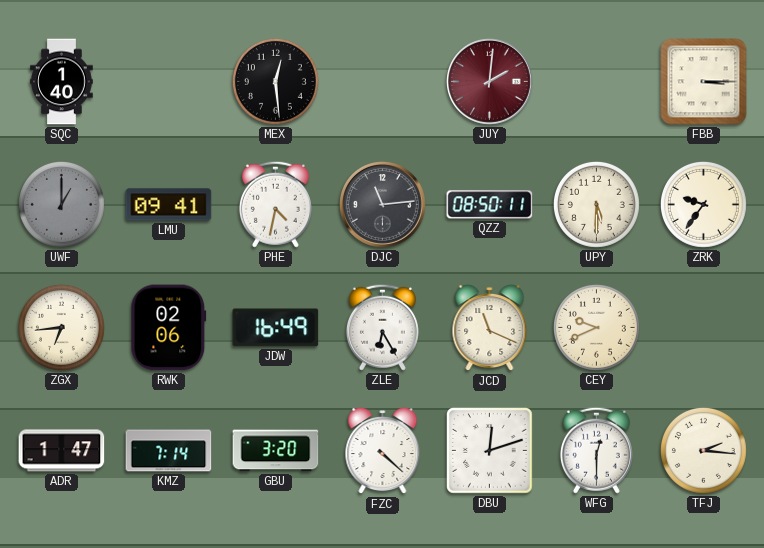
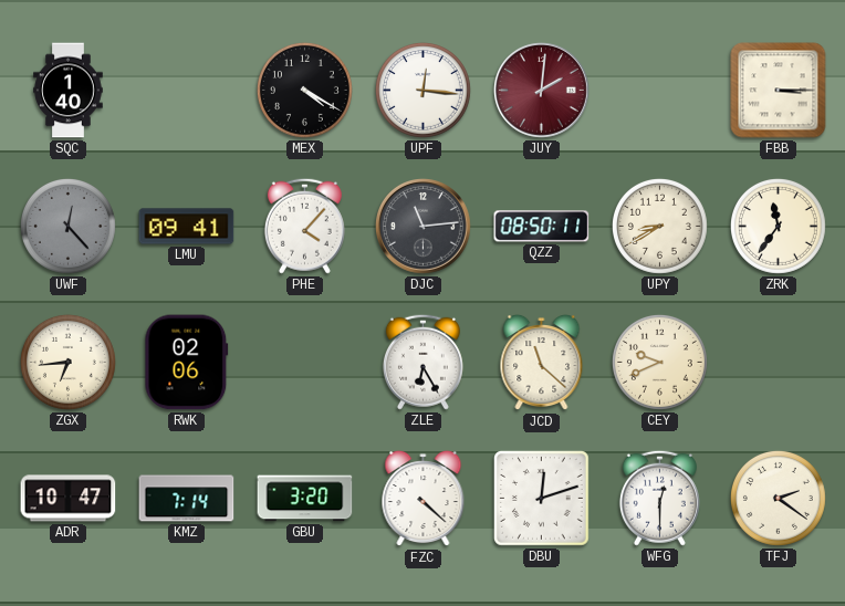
MEX: 12:29 -> 4:20 (304, 90)
UPF: none -> 12:16 (422, 90)
UWF: 1:00 -> 12:23 (67, 226)
PHE: 4:32 -> 4:07 (304, 226)
UPY: 5:30 -> 8:40 (659, 226)
ZRK: 9:36 -> 11:36 (778, 226)
JDW: 16:49 -> none (276, 328)
JCD: 11:19 -> 11:22 (542, 363)
ADR: 1:47 -> 10:47 (69, 499)
TFJ: 2:16 -> 2:21 (778, 498)
